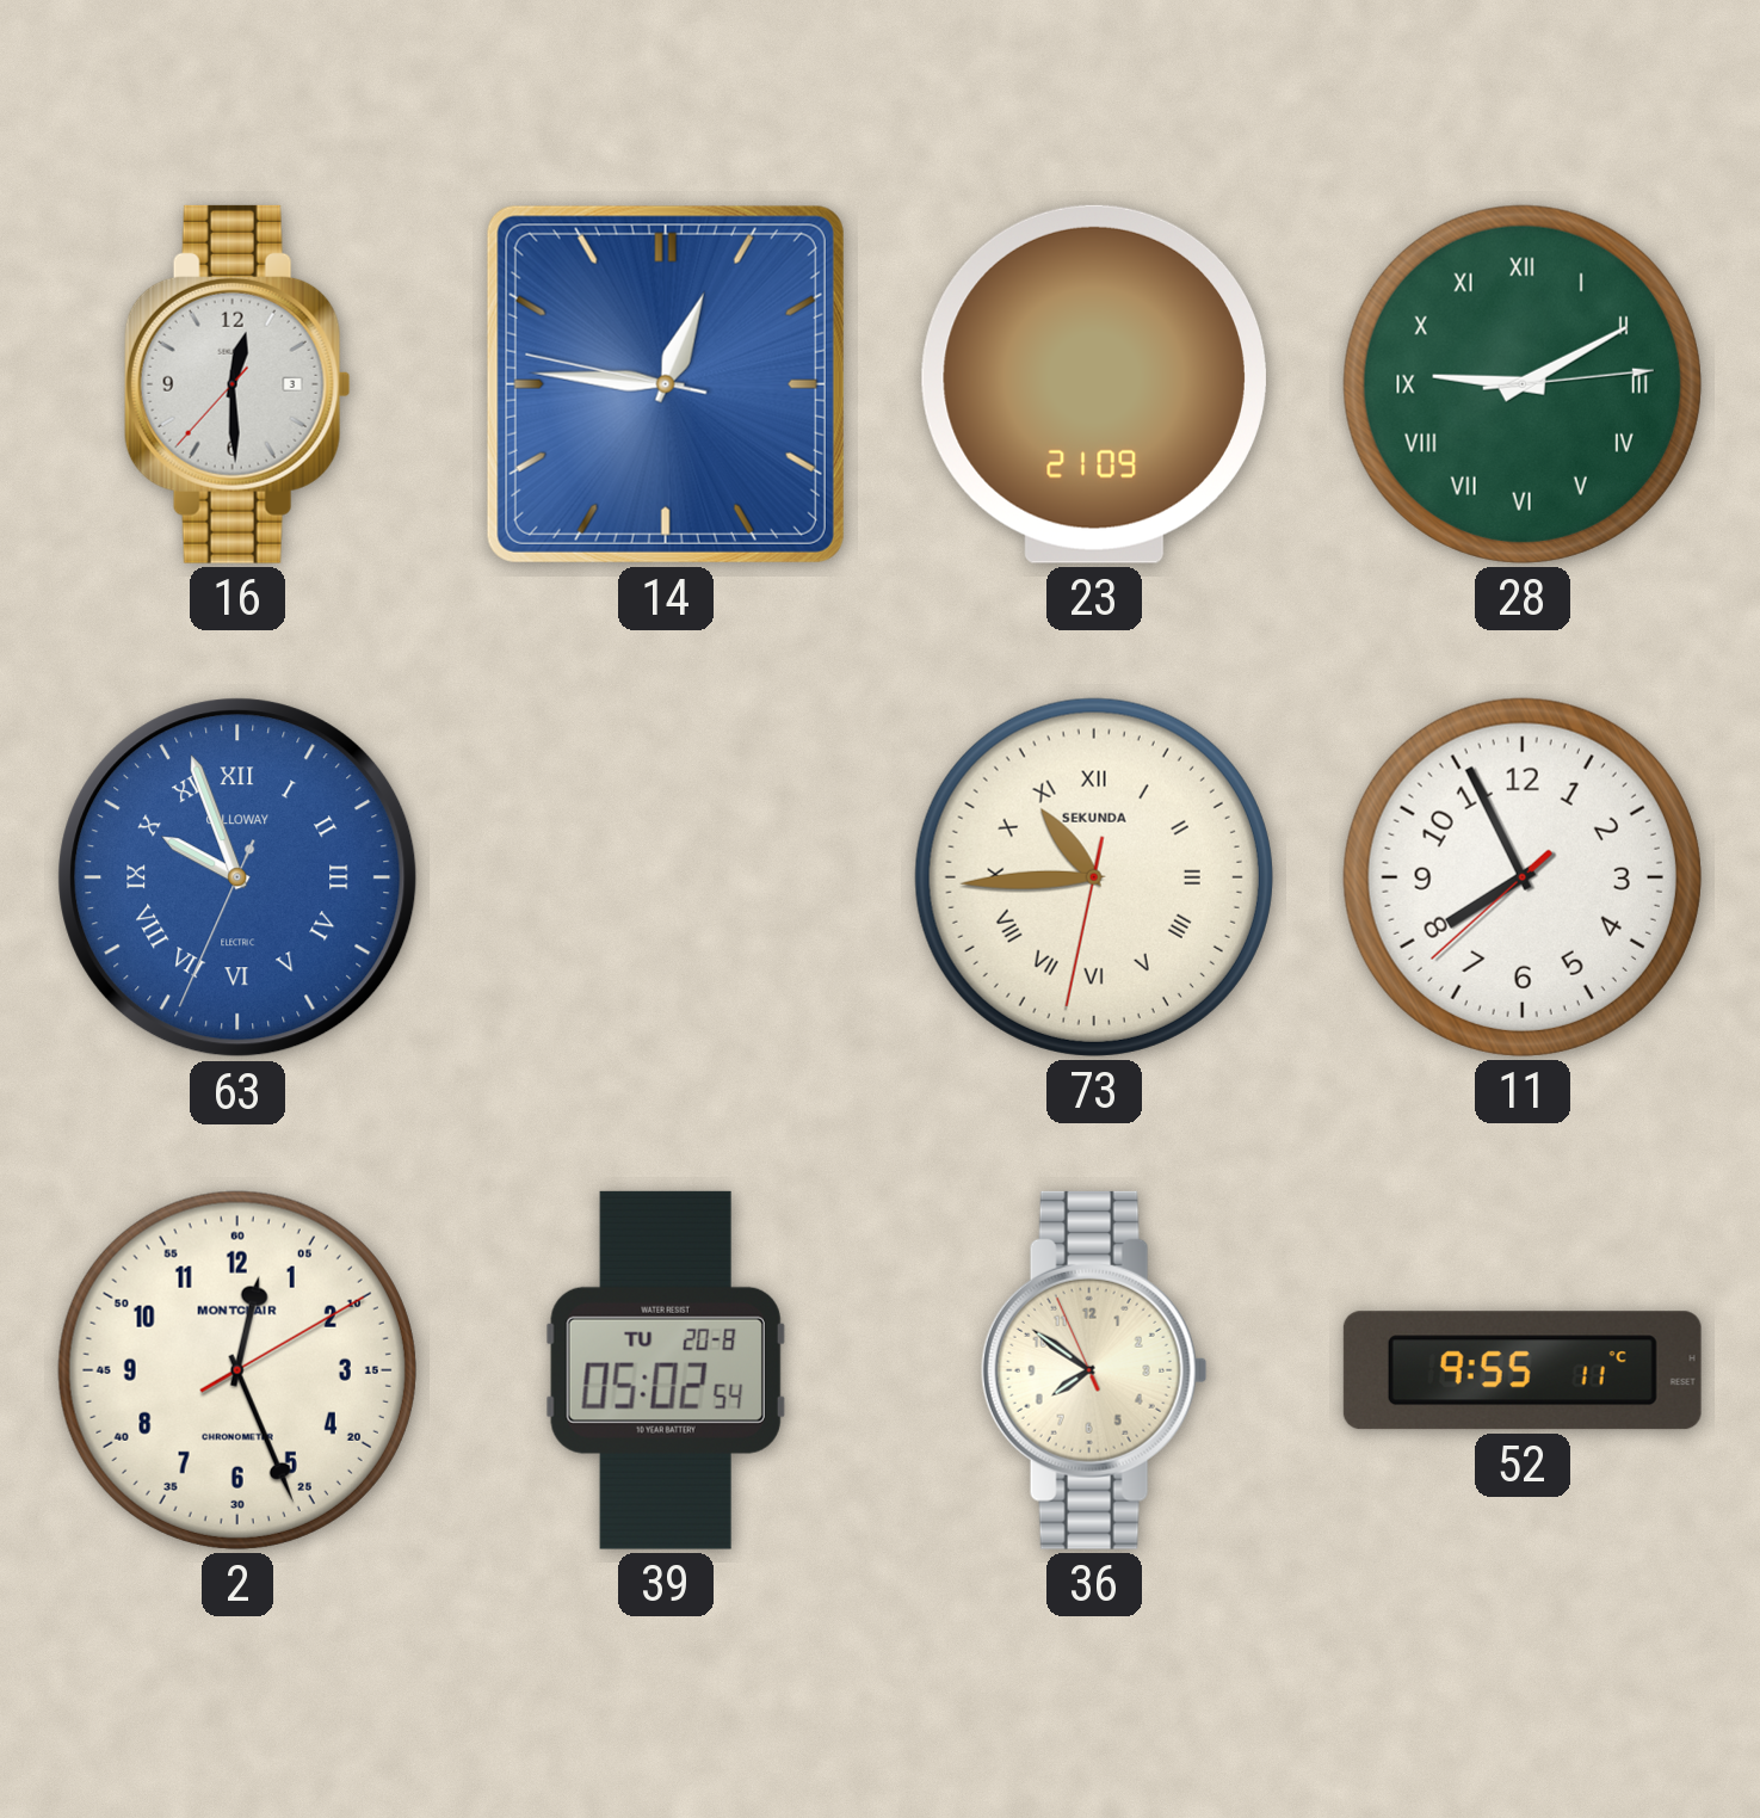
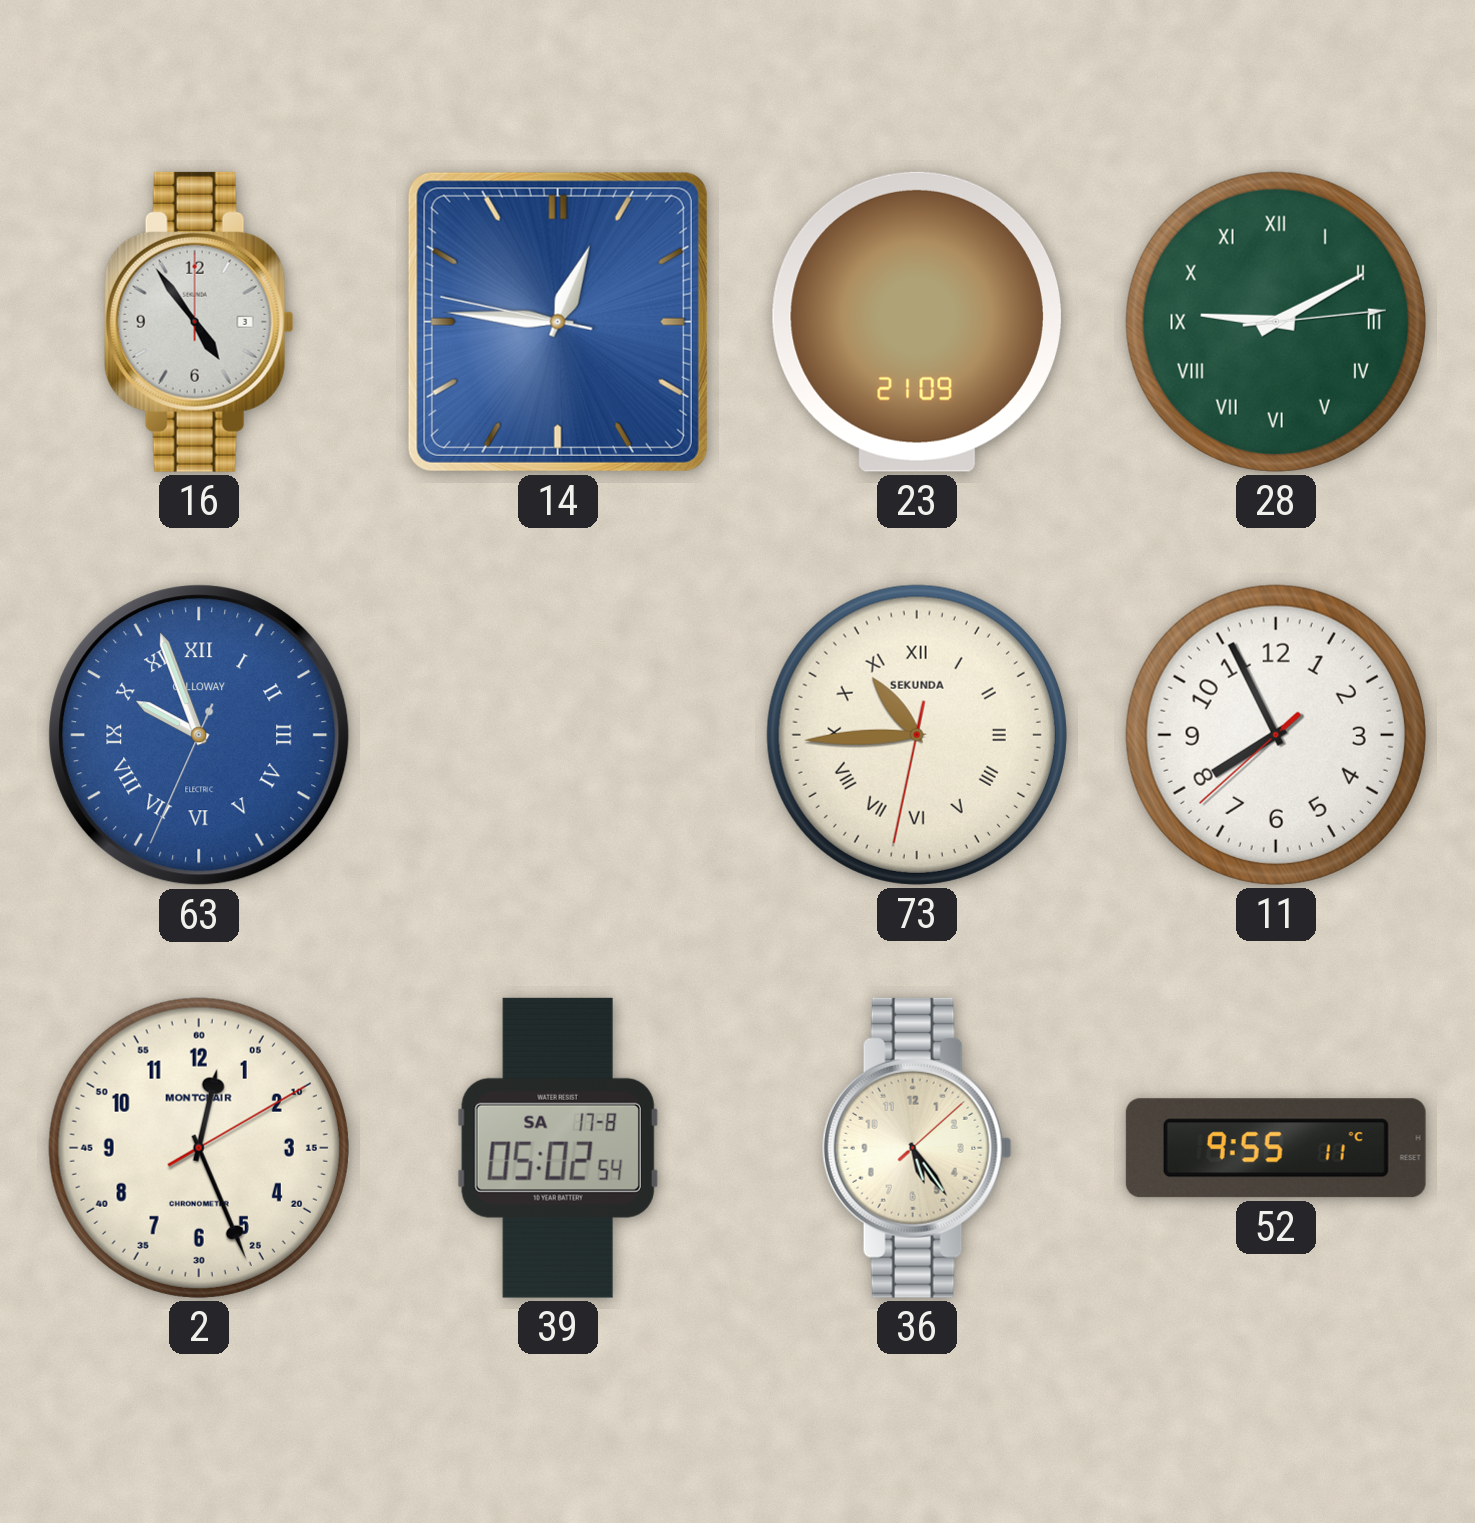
16: 12:29 -> 4:54 (199, 322)
39 date: TU 20-8 -> SA 17-8 (558, 1148)
36: 7:50 -> 5:24 (917, 1148)
